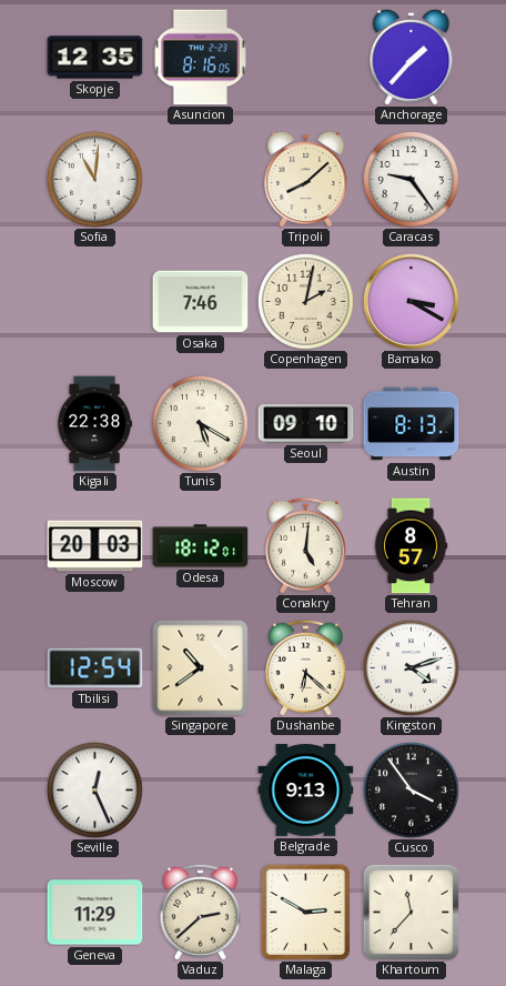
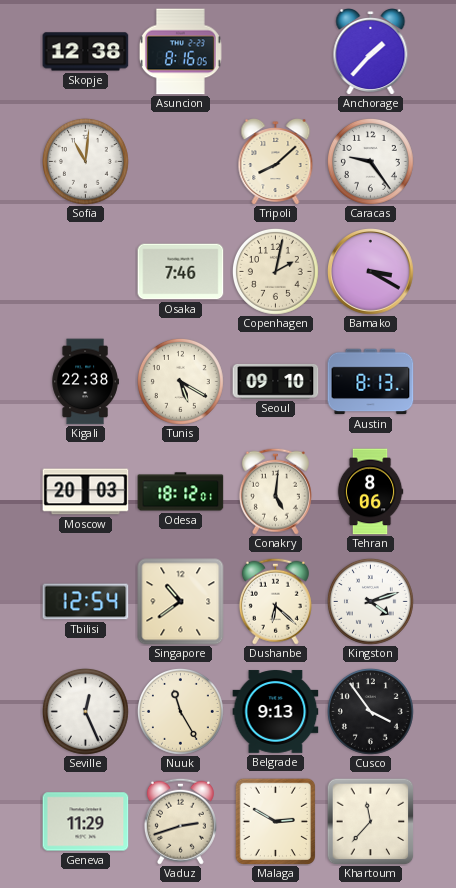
Skopje: 12:35 -> 12:38 (86, 52)
Tehran: 8:57 -> 8:06 (370, 492)
Nuuk: none -> 11:25 (180, 711)
Vaduz: 2:38 -> 2:42 (180, 821)
